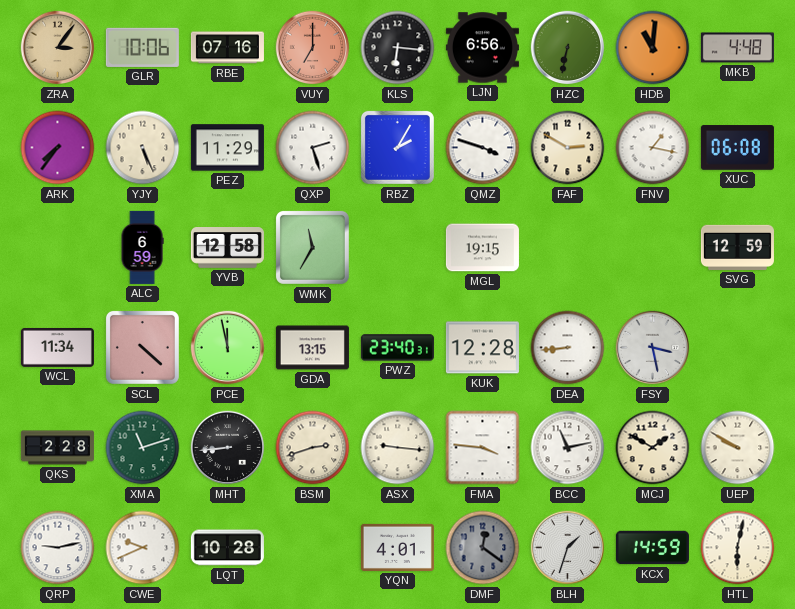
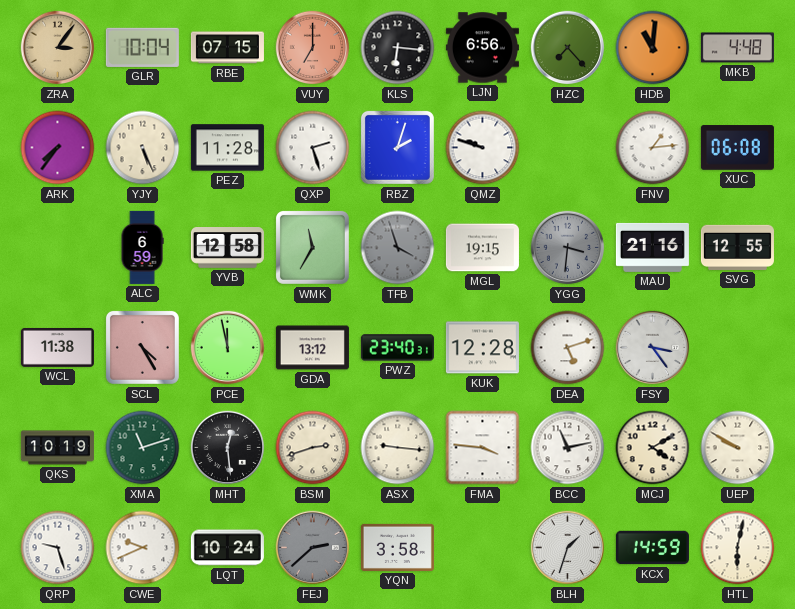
GLR: 10:06 -> 10:04 (142, 47)
RBE: 07:16 -> 07:15 (227, 48)
HZC: 6:32 -> 7:23 (568, 48)
PEZ: 11:29 -> 11:28 (227, 148)
RBZ: 2:05 -> 2:03 (397, 147)
QMZ: 3:48 -> 9:48 (483, 148)
FAF: 2:50 -> none (568, 148)
FNV: 1:17 -> 1:14 (653, 148)
TFB: none -> 3:57 (398, 248)
YGG: none -> 3:31 (568, 248)
MAU: none -> 21:16 (652, 247)
SVG: 12:59 -> 12:55 (737, 247)
WCL: 11:34 -> 11:38 (57, 347)
SCL: 4:22 -> 4:25 (142, 347)
GDA: 13:15 -> 13:12 (312, 348)
DEA: 8:44 -> 5:12 (568, 348)
FSY: 3:28 -> 3:24 (653, 348)
QKS: 2:28 -> 10:19 (57, 448)
MHT: 8:44 -> 12:29 (228, 448)
MCJ: 1:50 -> 4:10 (653, 448)
QRP: 9:13 -> 9:27 (58, 548)
LQT: 10:28 -> 10:24 (227, 548)
FEJ: none -> 2:38 (313, 548)
YQN: 4:01 -> 3:58 (397, 547)
DMF: 12:21 -> none (483, 548)
